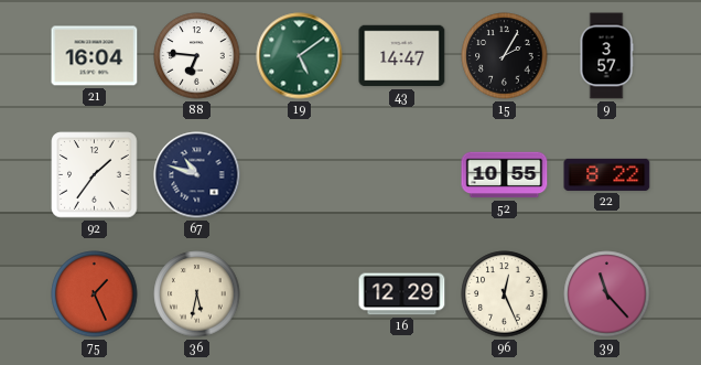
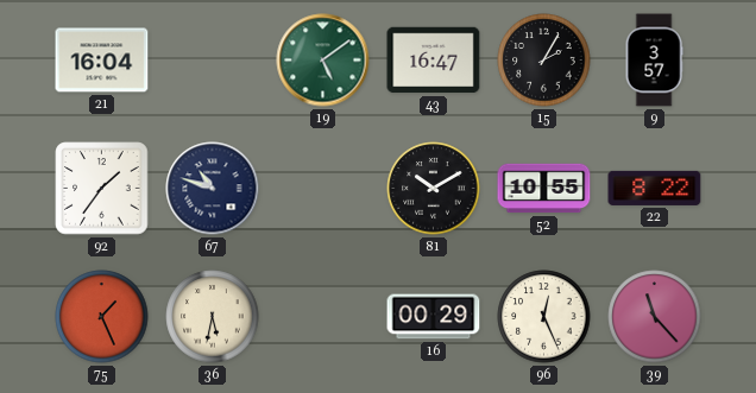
88: 6:46 -> none (197, 56)
43: 14:47 -> 16:47 (434, 61)
81: none -> 10:10 (434, 189)
16: 12:29 -> 00:29 (434, 317)
